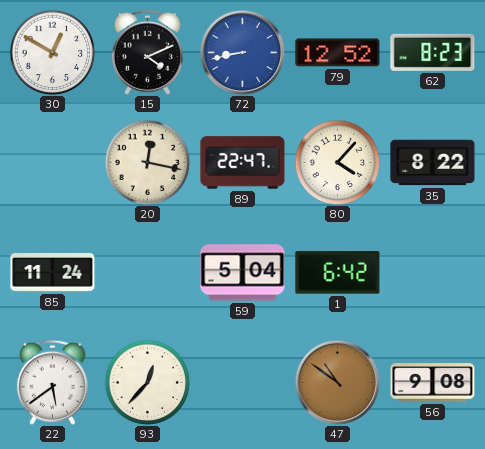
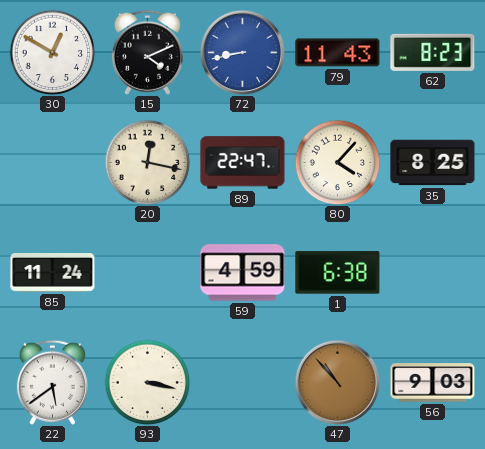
79: 12:52 -> 11:43 (338, 53)
35: 8:22 -> 8:25 (433, 163)
59: 5:04 -> 4:59 (243, 273)
1: 6:42 -> 6:38 (338, 273)
93: 12:37 -> 3:17 (147, 382)
47: 10:51 -> 10:53 (337, 382)
56: 9:08 -> 9:03 (433, 383)
